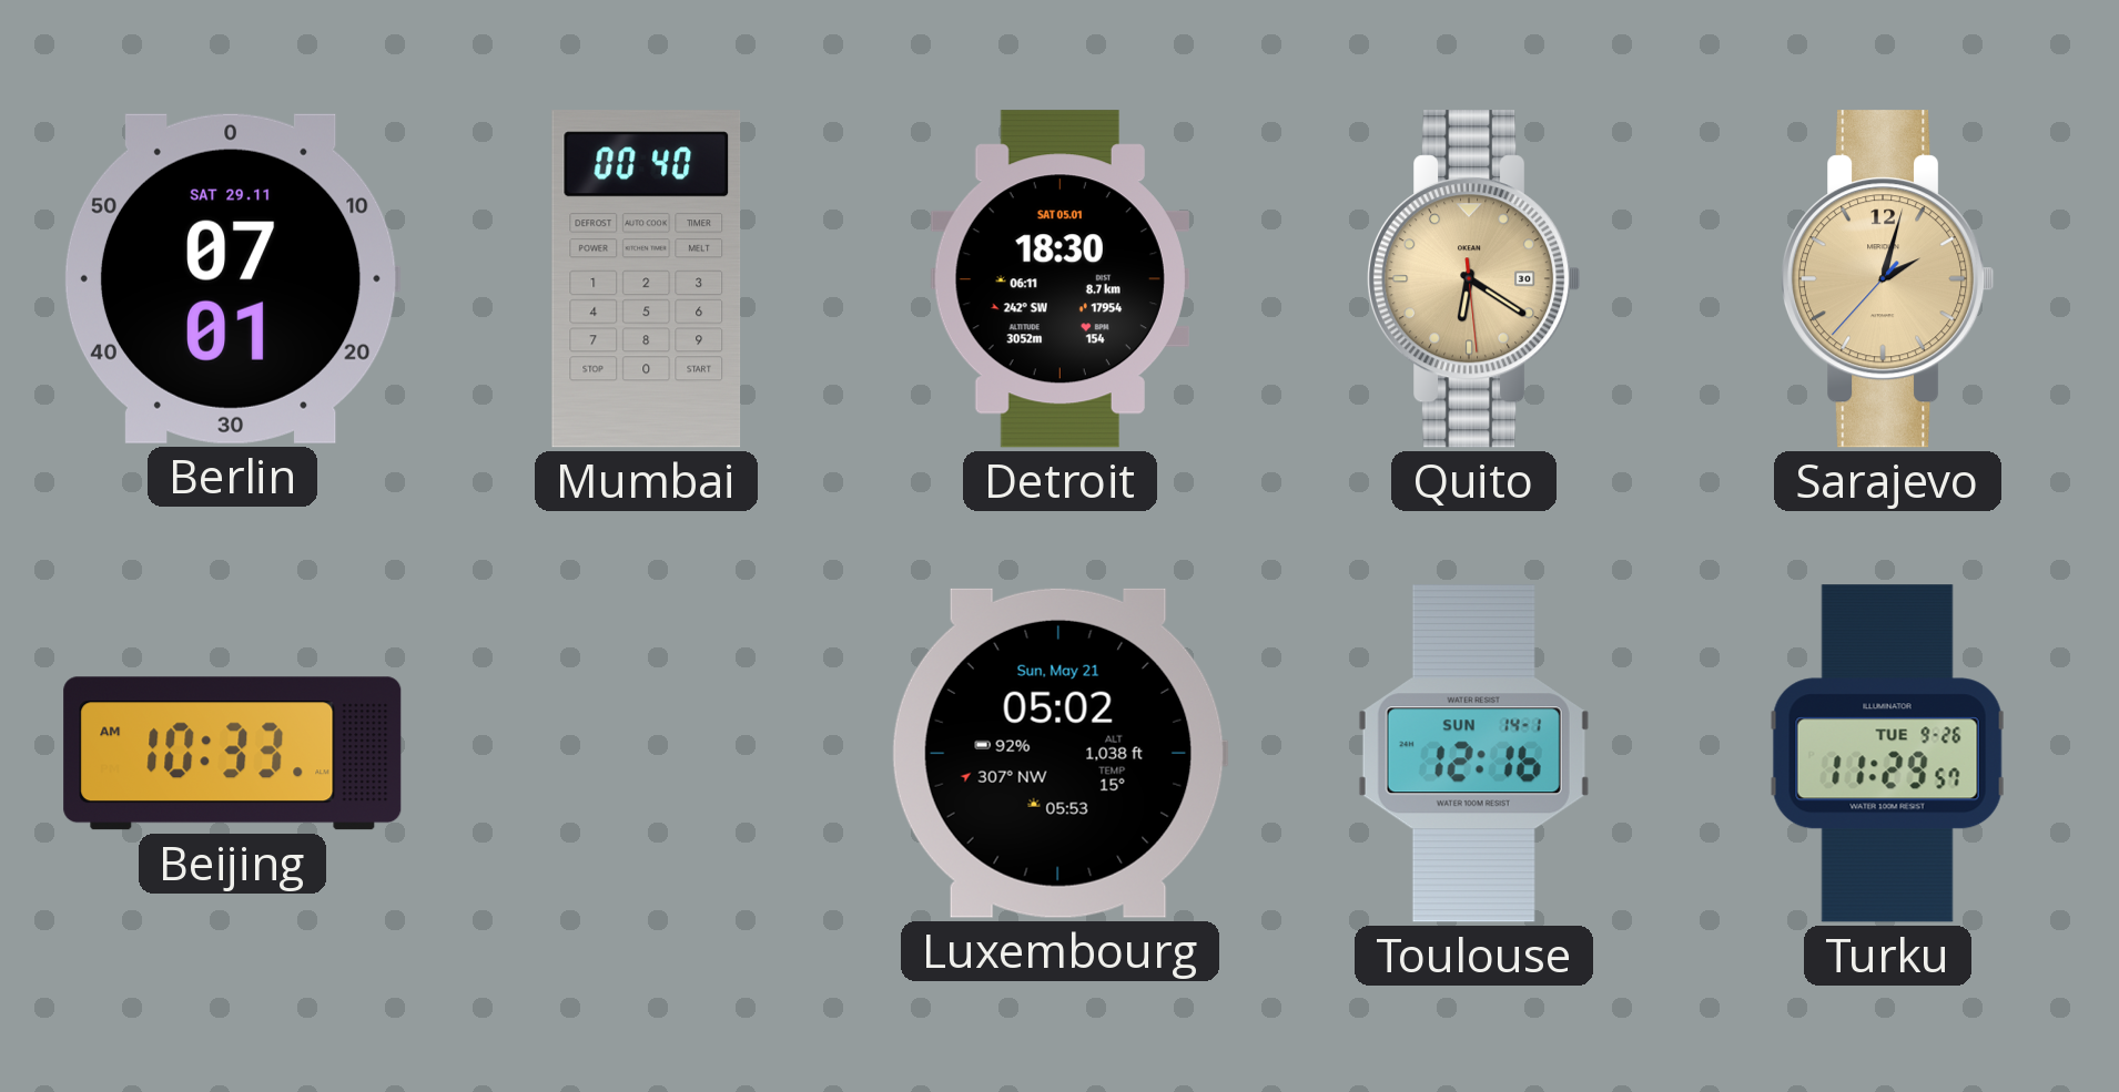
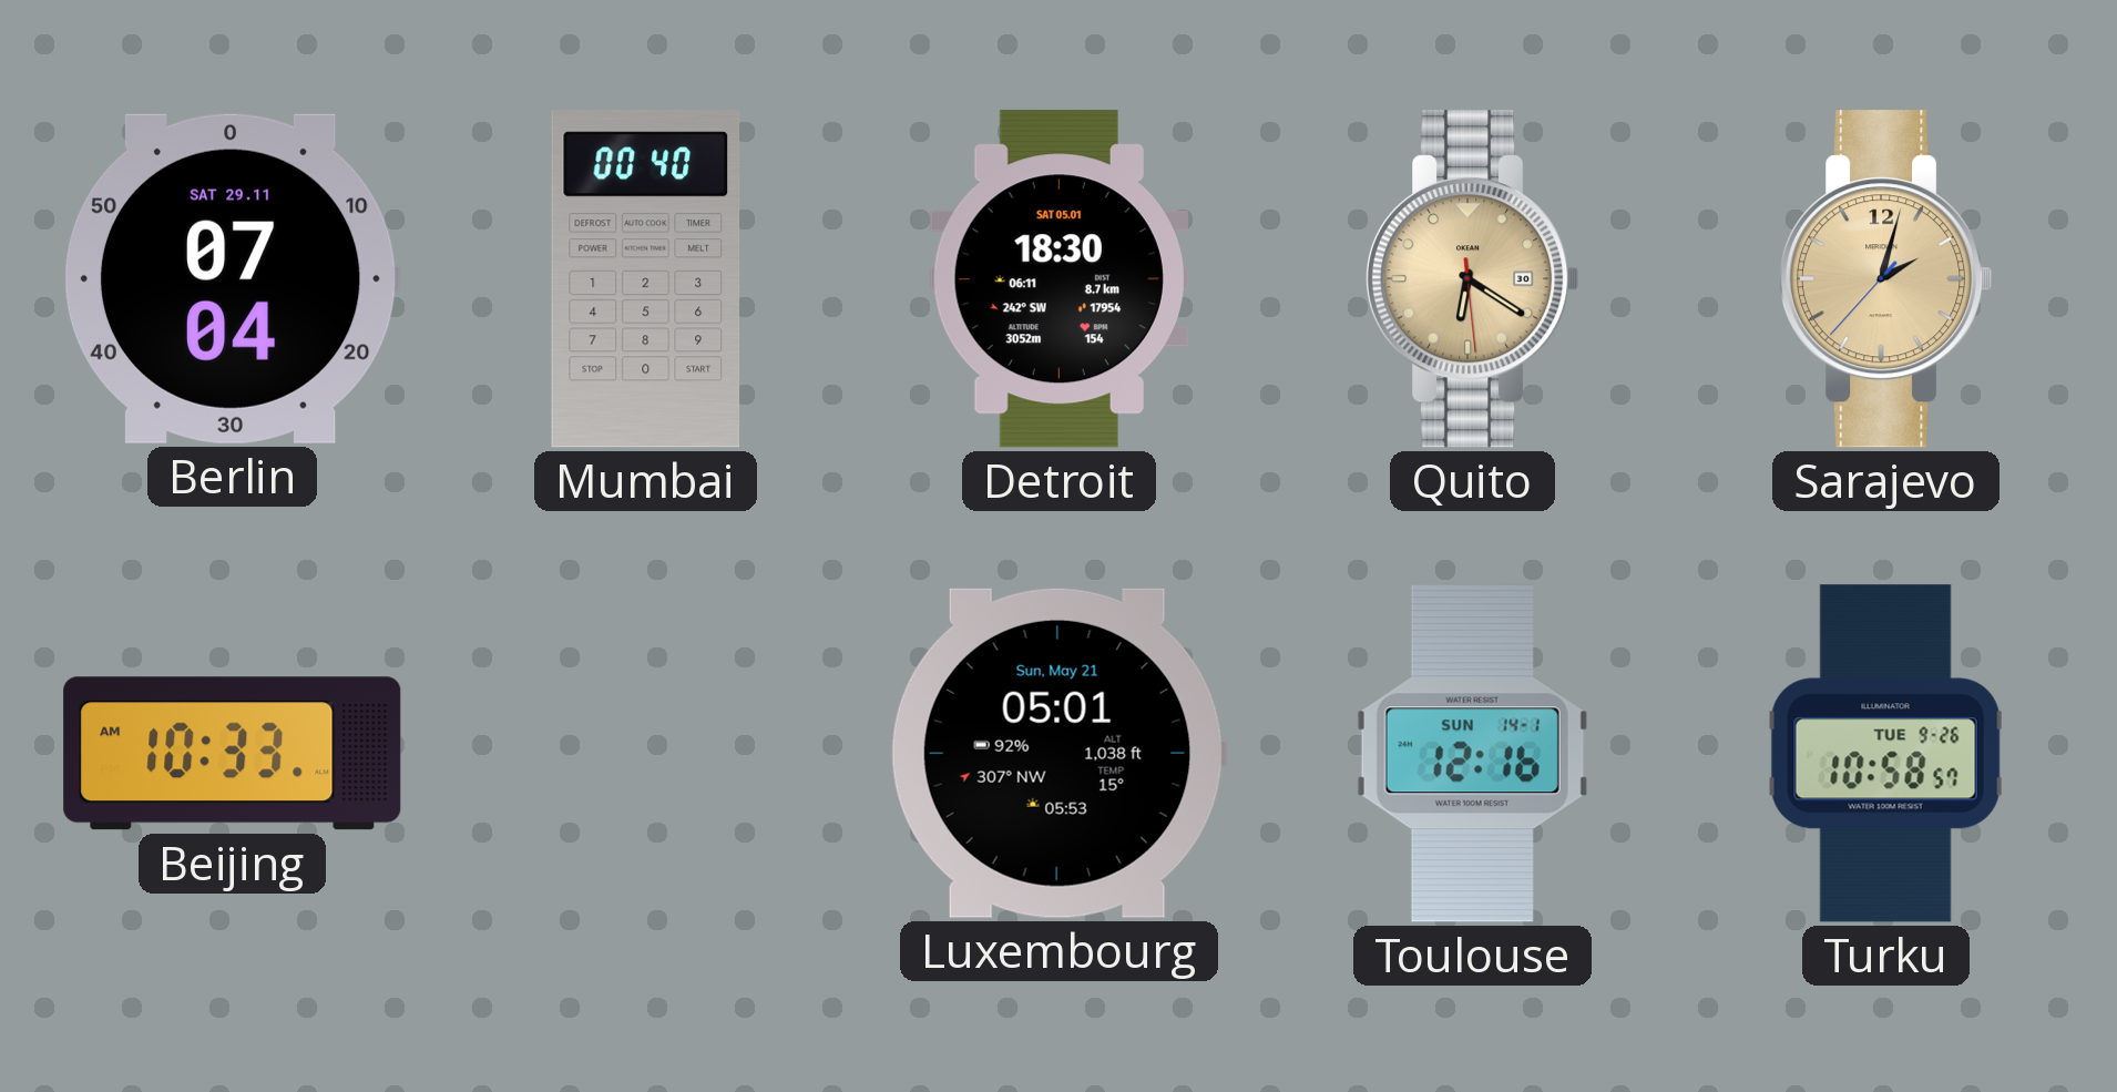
Berlin: 07:01 -> 07:04 (232, 278)
Luxembourg: 05:02 -> 05:01 (1058, 753)
Turku: 11:29 -> 10:58 (1885, 754)
